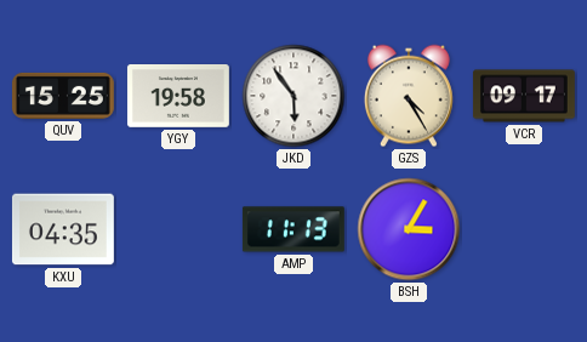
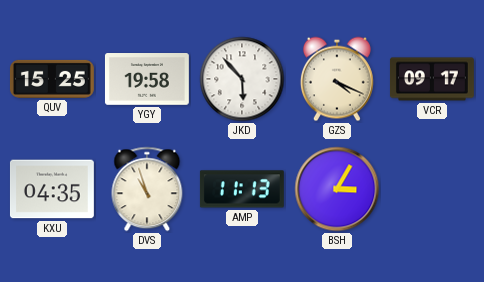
JKD: 5:54 -> 5:53 (242, 79)
GZS: 4:25 -> 4:19 (337, 79)
DVS: none -> 10:57 (147, 189)
